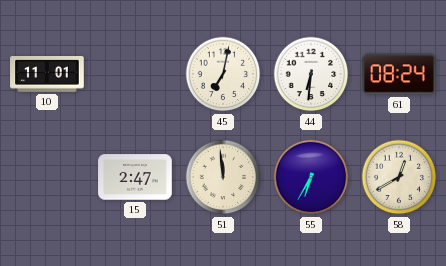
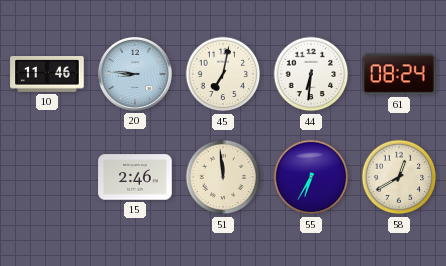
10: 11:01 -> 11:46 (47, 74)
20: none -> 8:46 (135, 74)
15: 2:47 -> 2:46 (135, 177)
